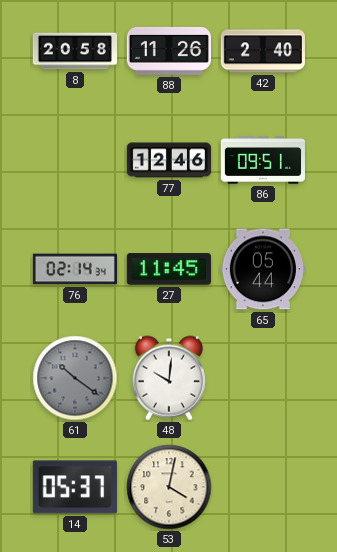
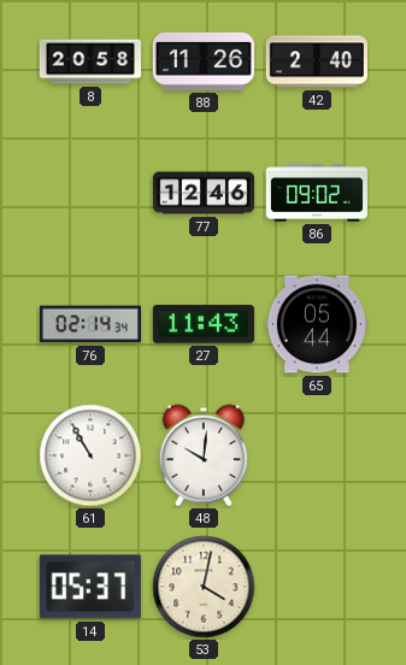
86: 09:51 -> 09:02 (317, 193)
27: 11:45 -> 11:43 (204, 324)
61: 10:21 -> 10:55 (90, 455)
61 dial: grey -> white (90, 455)
